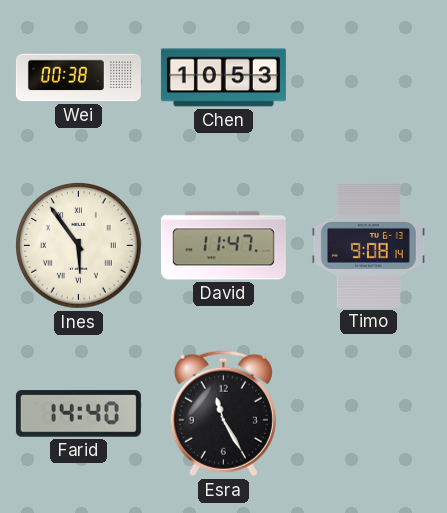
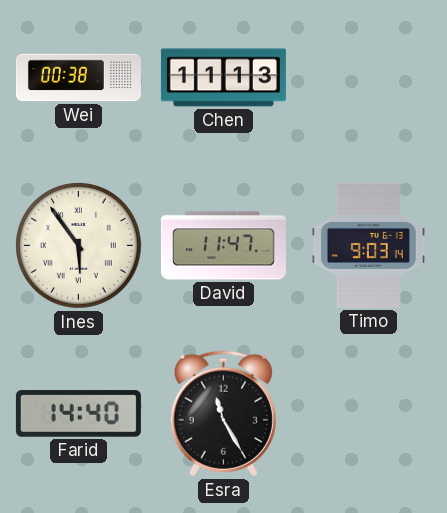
Chen: 10:53 -> 11:13 (223, 78)
Timo: 9:08 -> 9:03 (368, 245)
